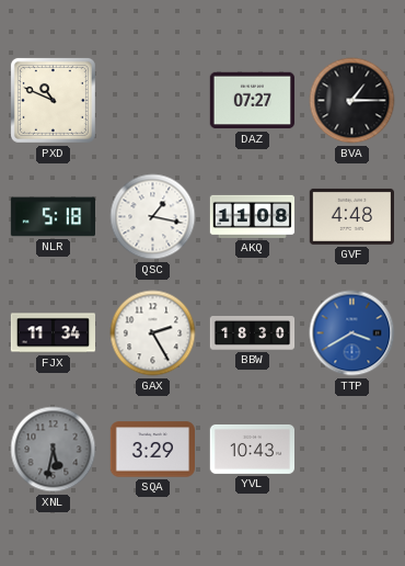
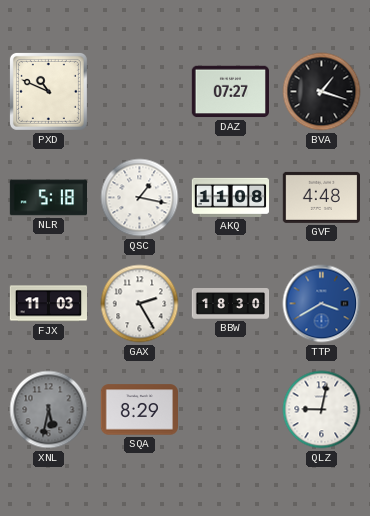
BVA: 1:15 -> 1:18 (322, 92)
FJX: 11:34 -> 11:03 (49, 304)
SQA: 3:29 -> 8:29 (139, 410)
YVL: 10:43 -> none (252, 449)
QLZ: none -> 9:02 (322, 410)
